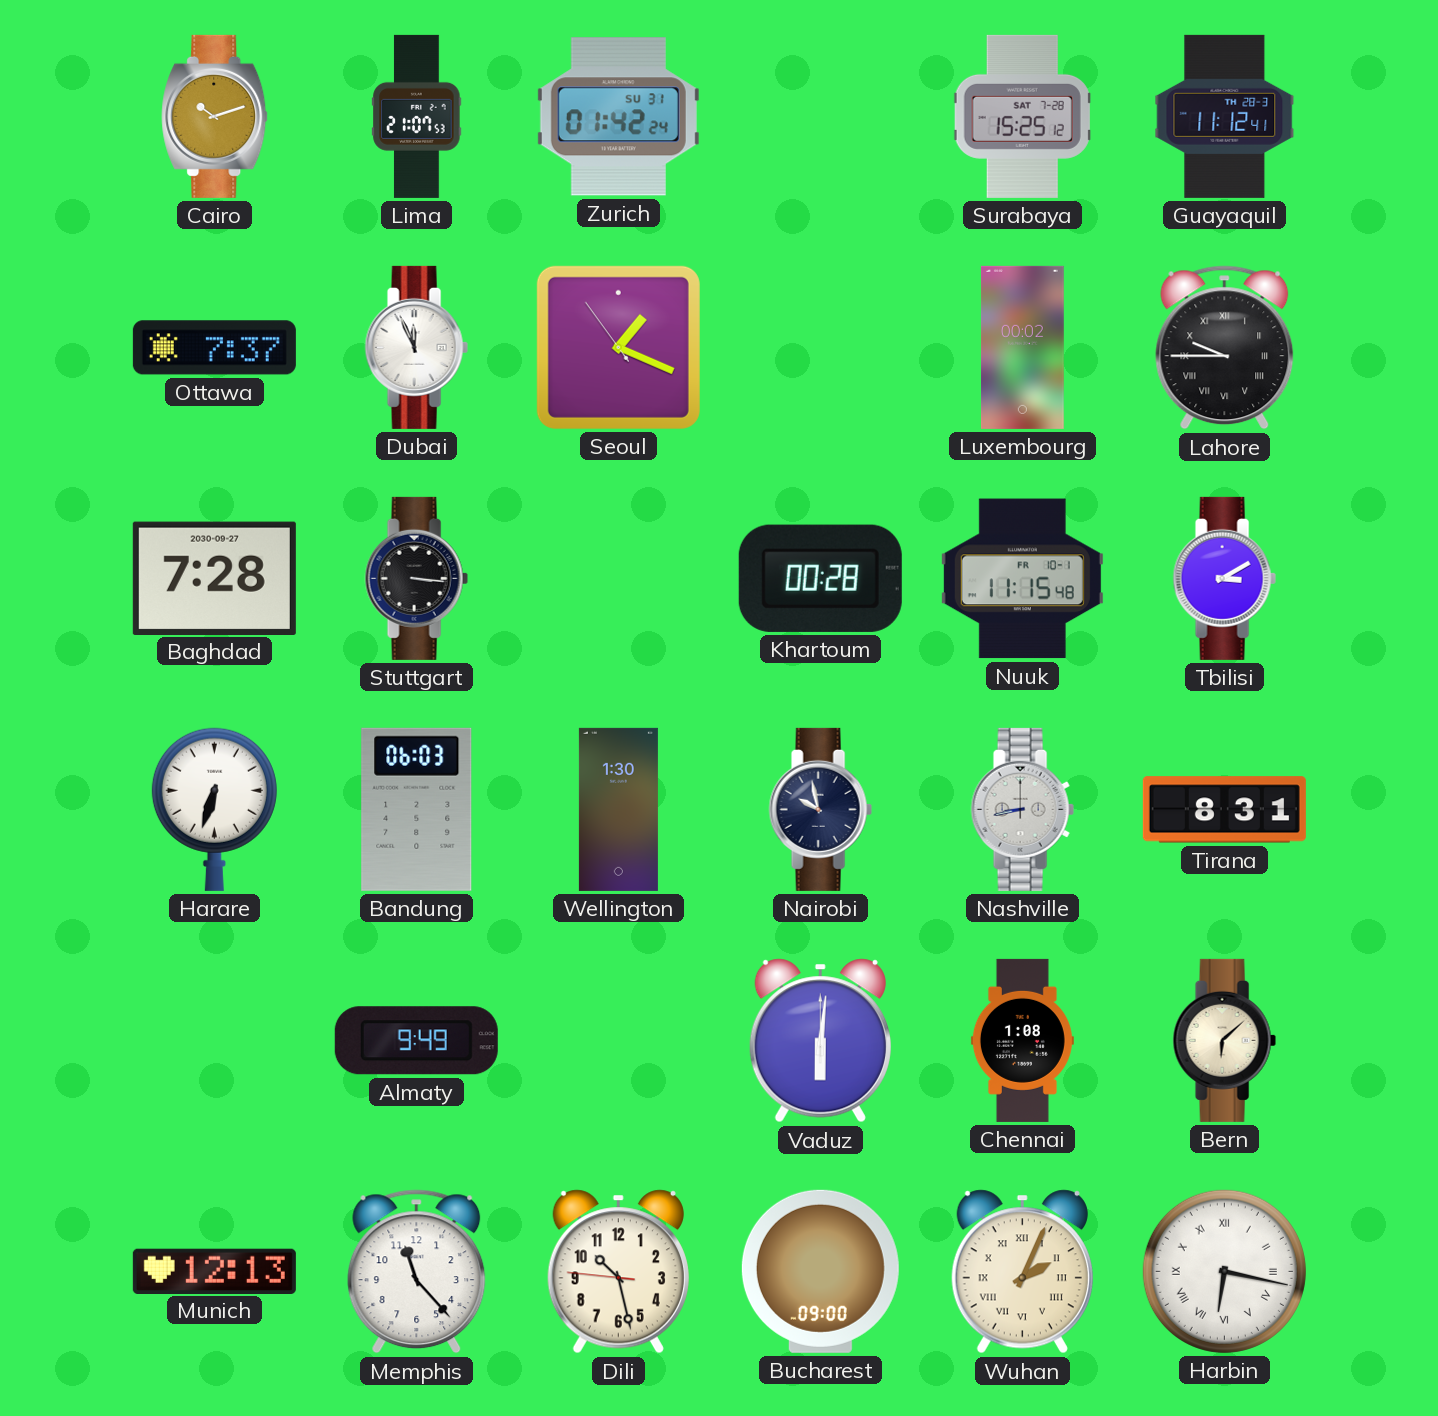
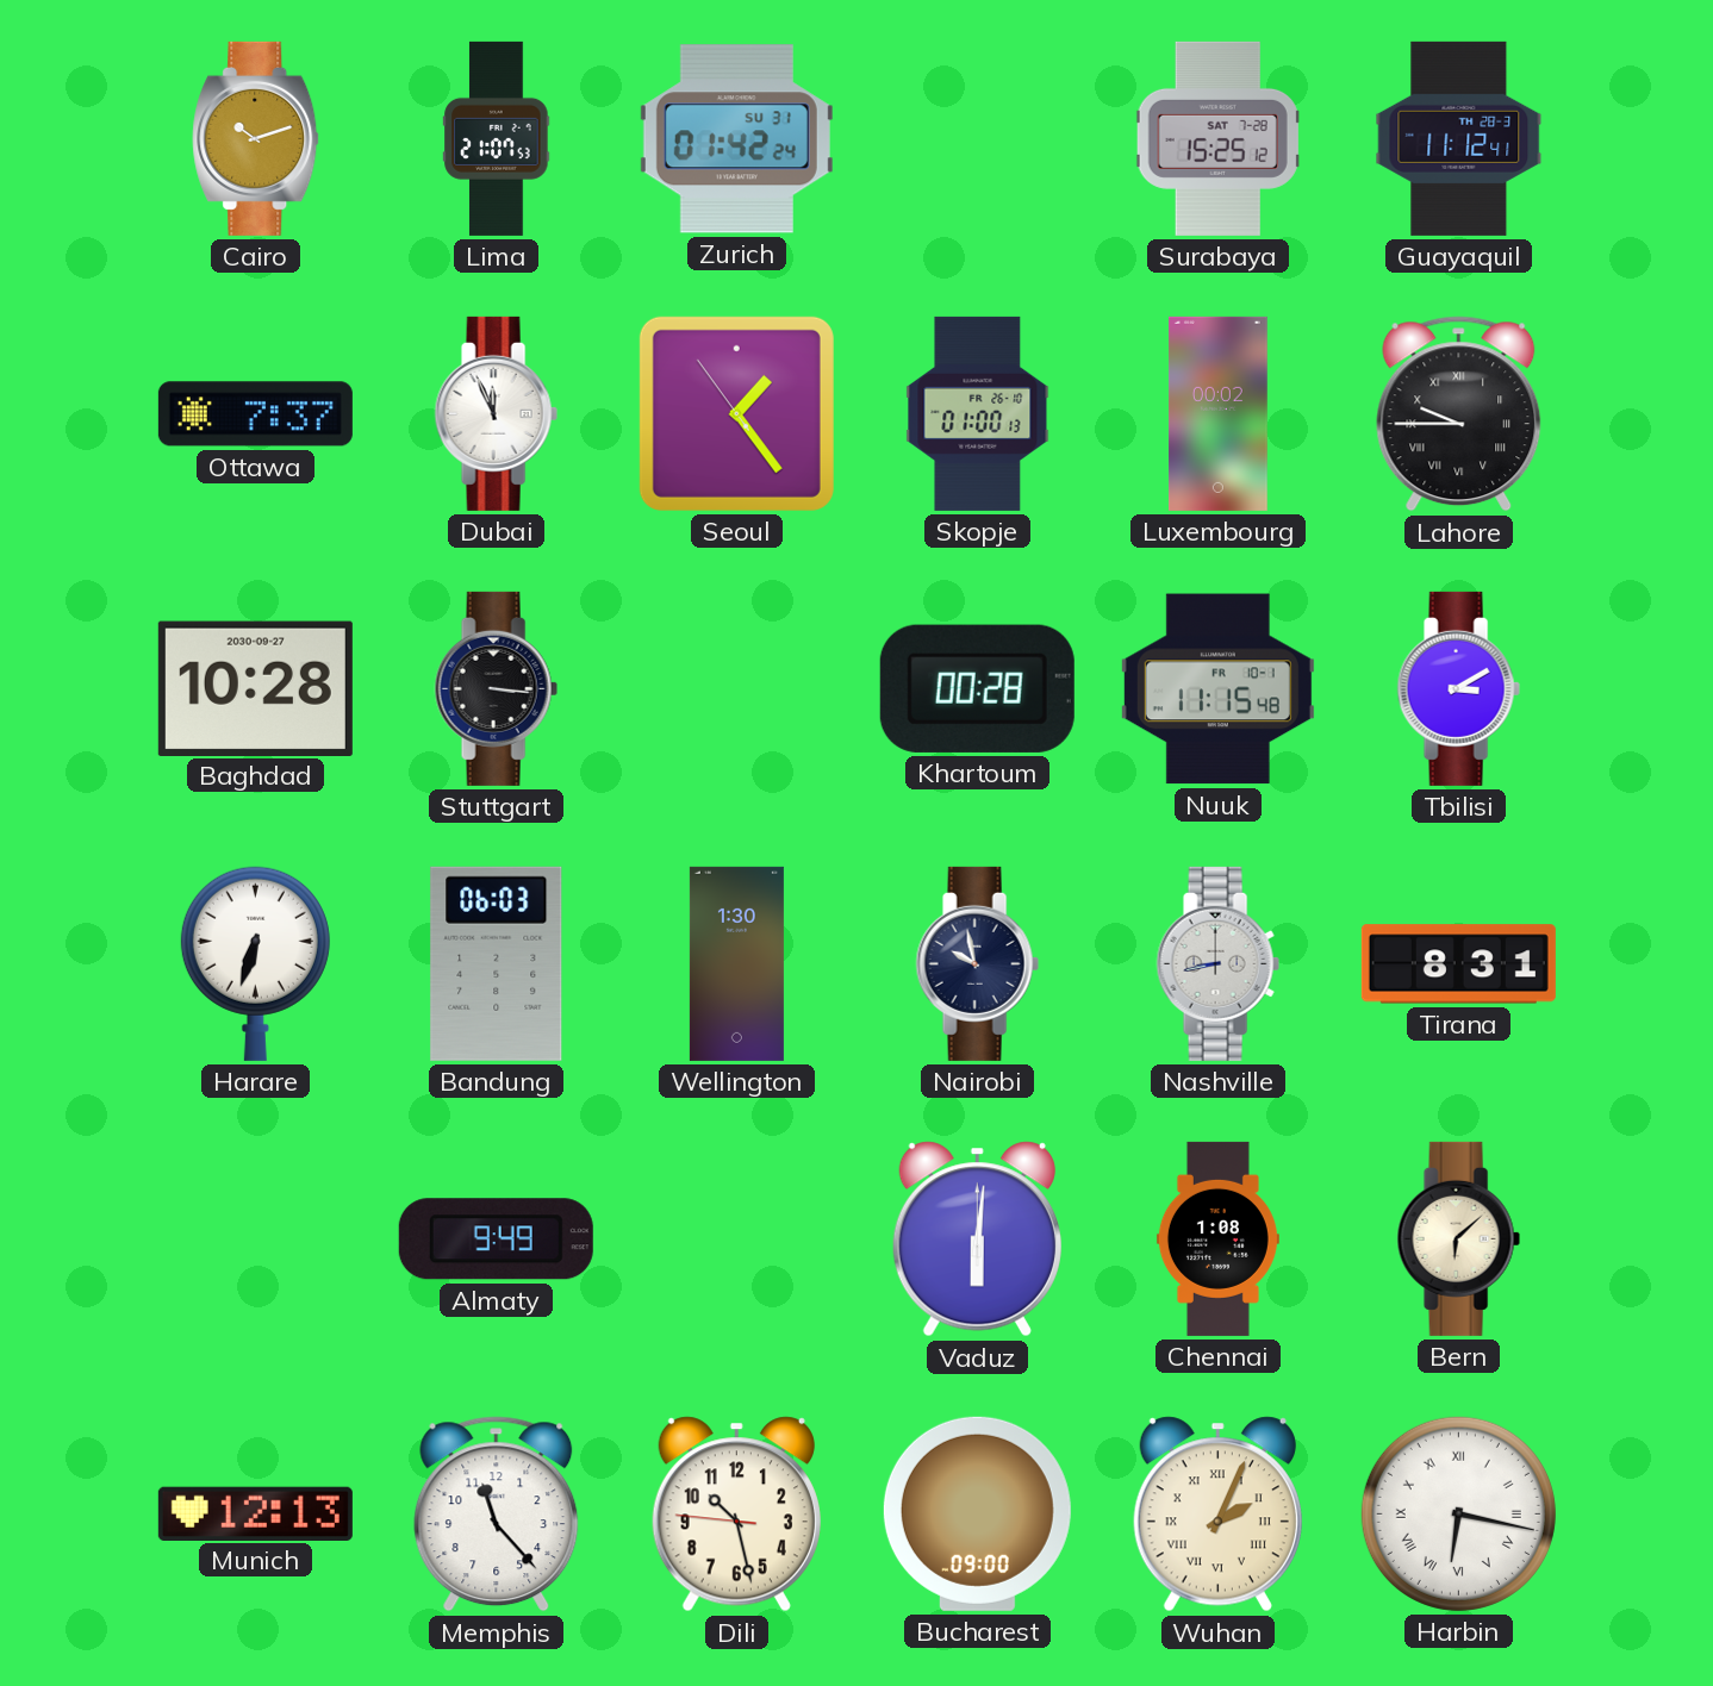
Seoul: 1:18 -> 1:23 (736, 413)
Skopje: none -> 01:00 (978, 413)
Baghdad: 7:28 -> 10:28 (255, 688)
